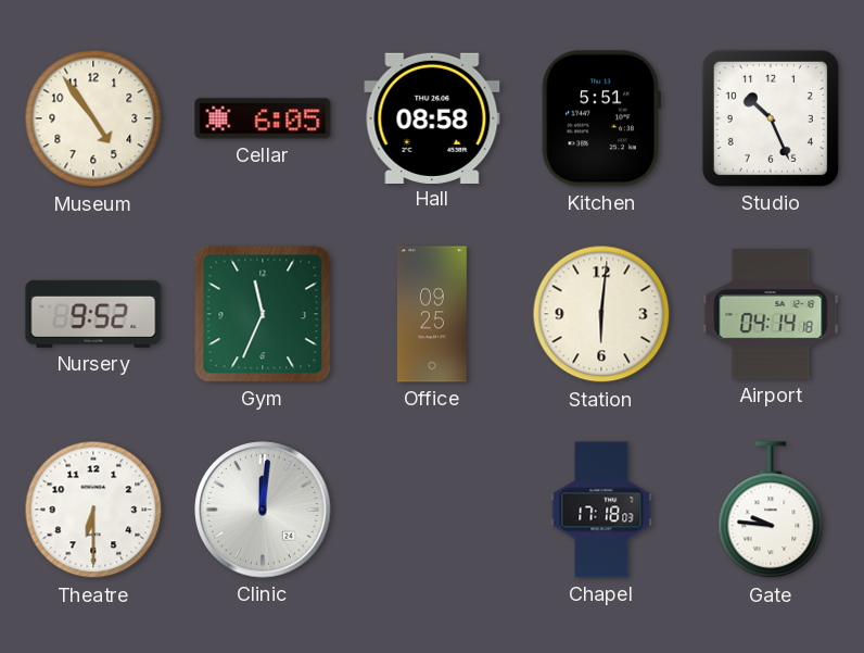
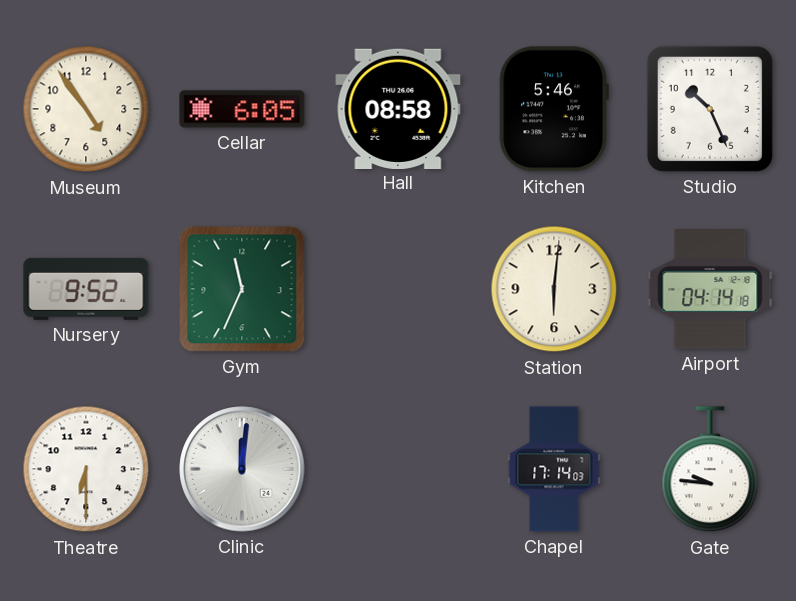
Kitchen: 5:51 -> 5:46 (554, 109)
Office: 09:25 -> none (432, 314)
Chapel: 17:18 -> 17:14 (554, 469)
